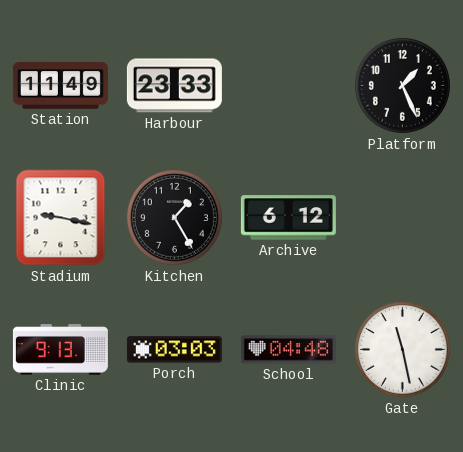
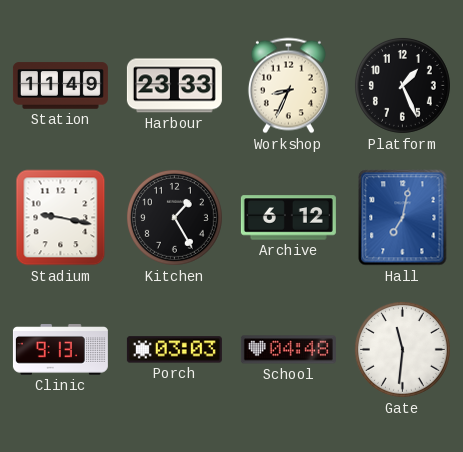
Workshop: none -> 8:34 (288, 86)
Hall: none -> 7:02 (403, 218)
Gate: 11:28 -> 11:31 (402, 349)
